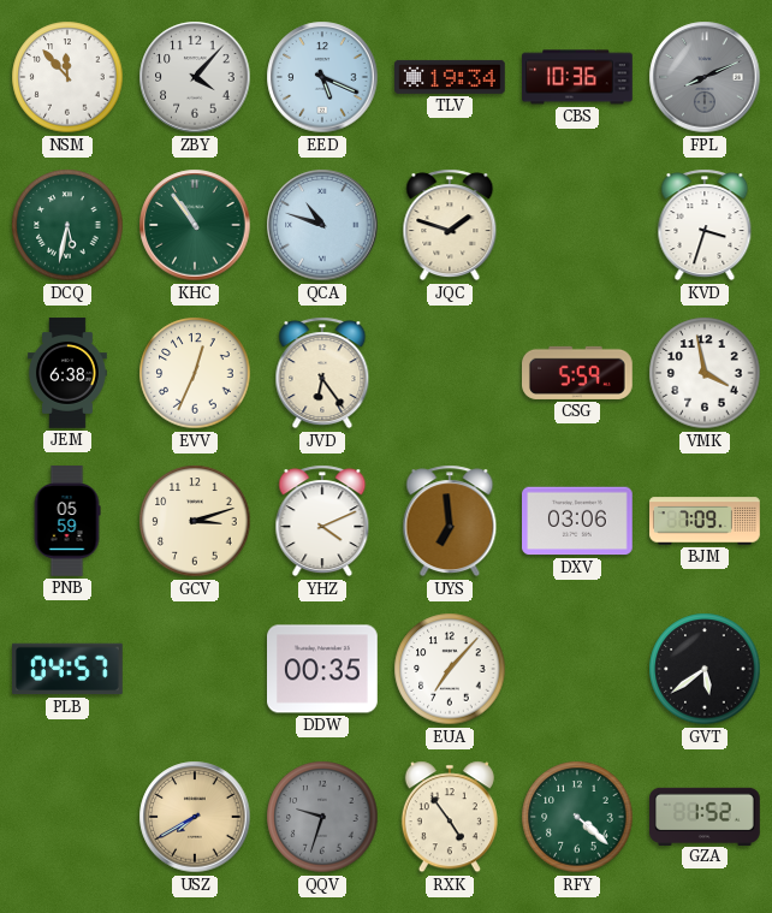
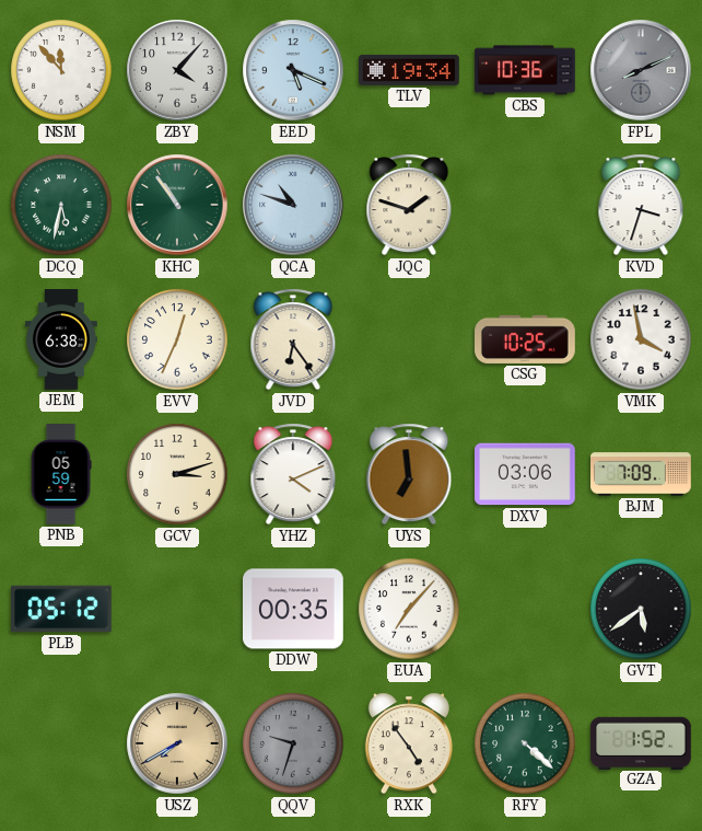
CSG: 5:59 -> 10:25 (526, 339)
PLB: 04:57 -> 05:12 (62, 609)
